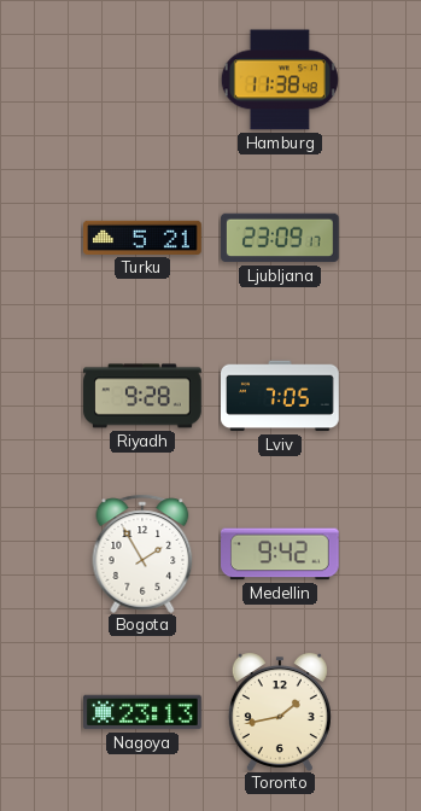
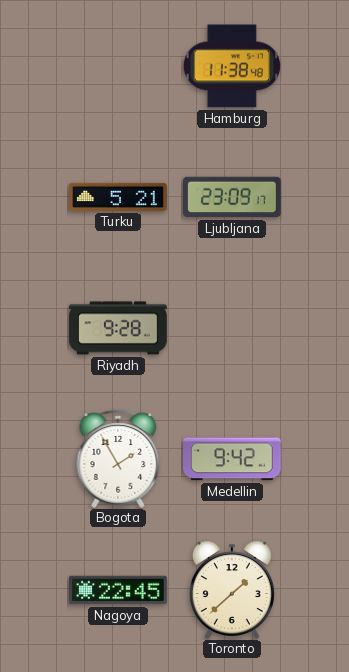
Lviv: 7:05 -> none (280, 396)
Nagoya: 23:13 -> 22:45 (118, 590)
Toronto: 1:43 -> 1:38 (232, 590)
